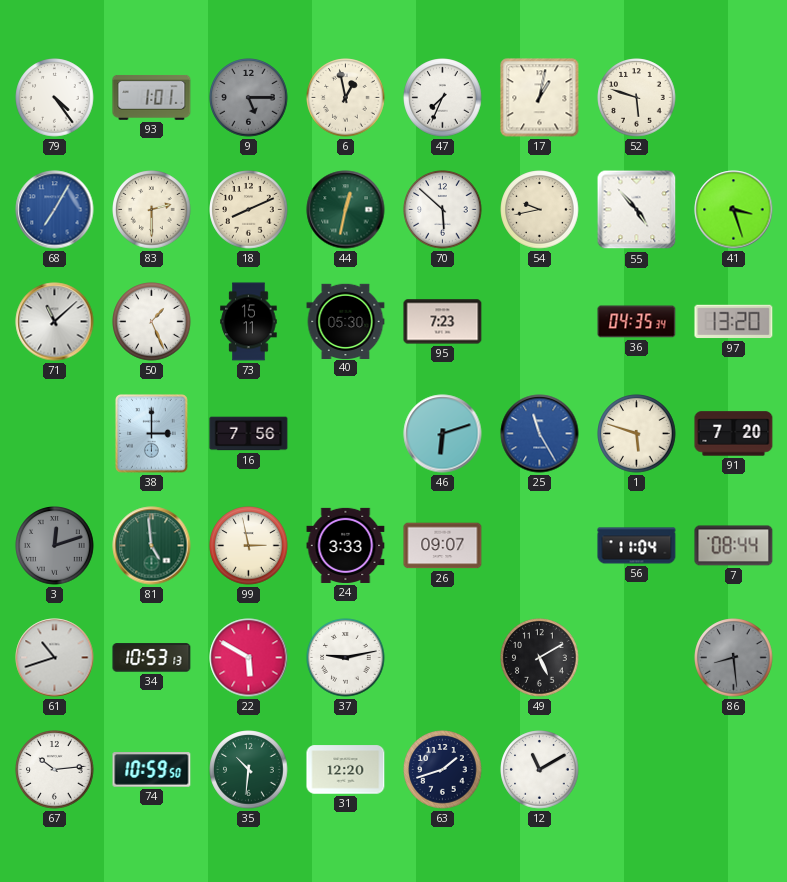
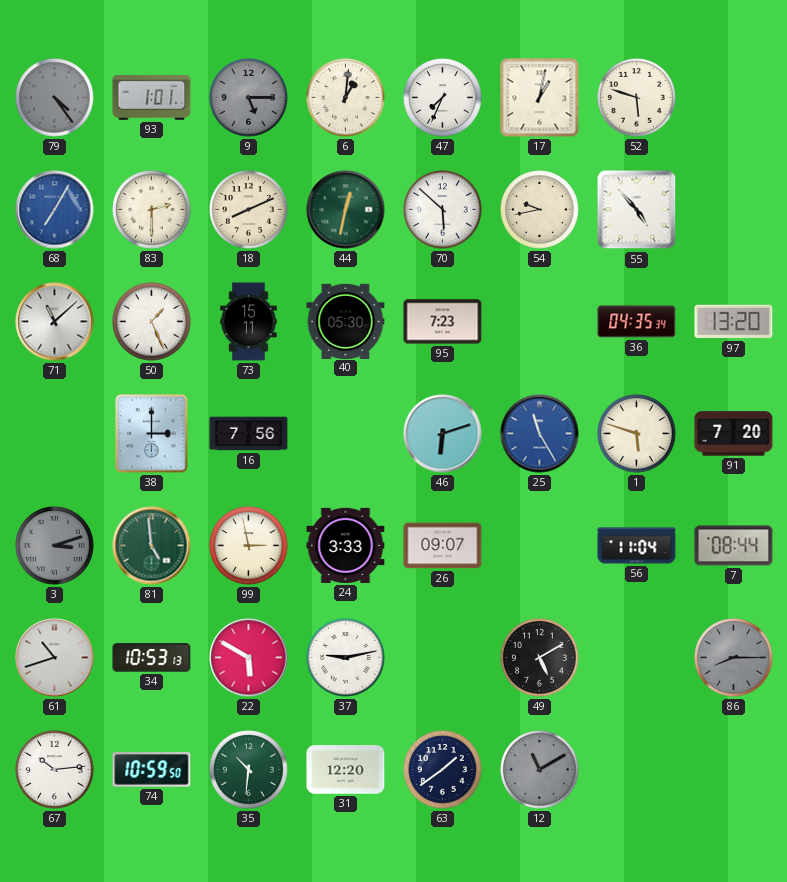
79 dial: white -> grey (55, 98)
6: 12:58 -> 1:01 (346, 98)
41: 3:27 -> none (734, 210)
3: 12:12 -> 3:12 (55, 546)
86: 8:29 -> 8:15 (734, 658)
63: 1:42 -> 1:39 (443, 770)
12 dial: white -> grey (540, 770)
